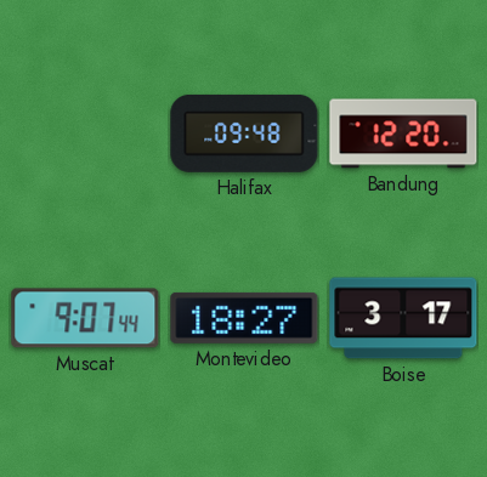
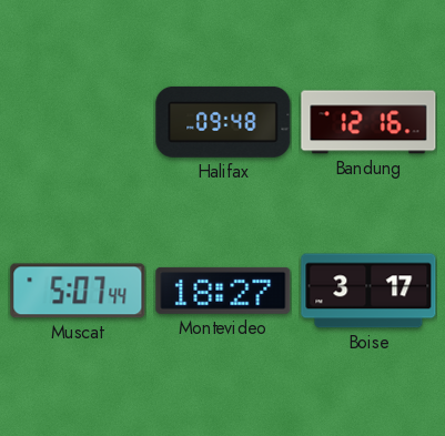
Bandung: 12:20 -> 12:16 (368, 122)
Muscat: 9:07 -> 5:07 (78, 291)
